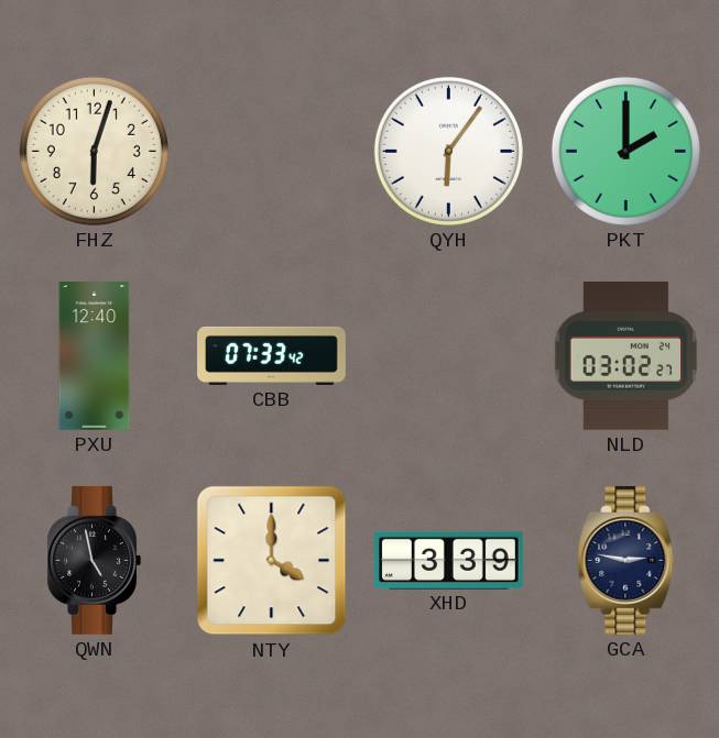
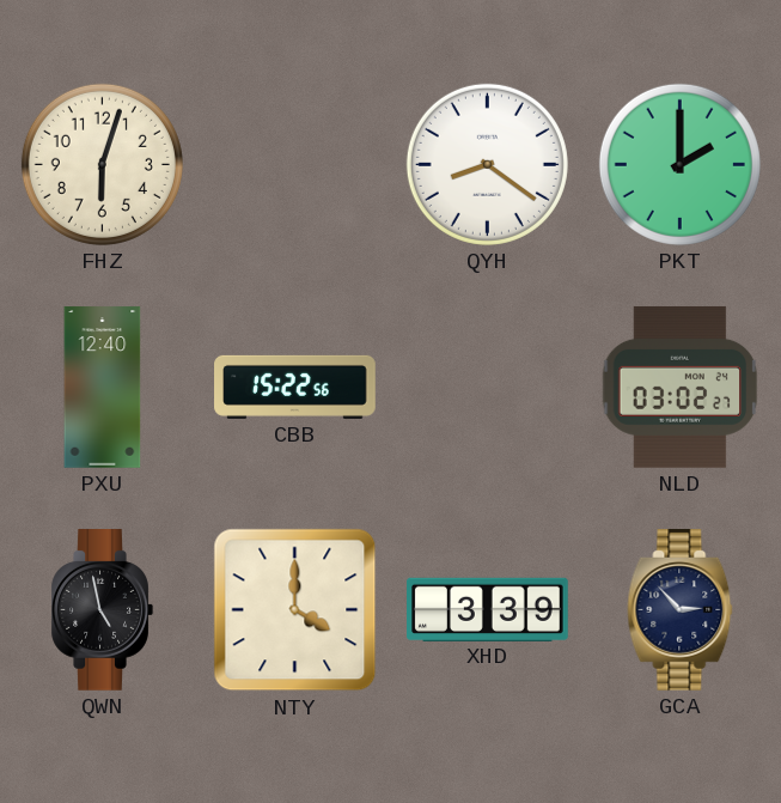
QYH: 6:06 -> 8:21 (487, 164)
CBB: 07:33 -> 15:22 (295, 387)
GCA: 2:47 -> 2:53 (681, 610)
